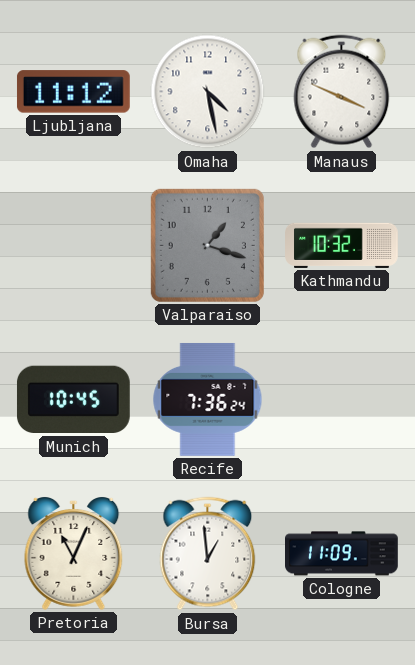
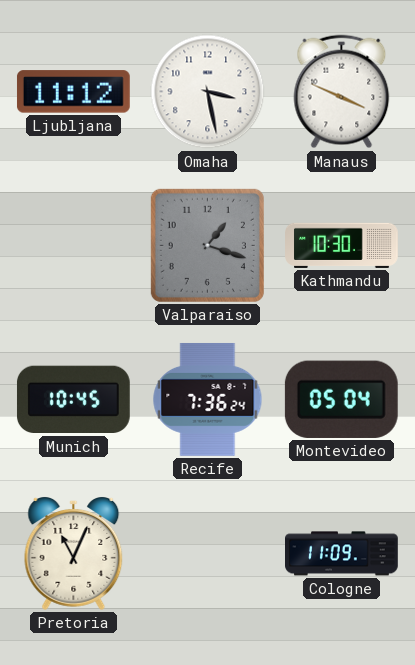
Omaha: 4:28 -> 3:28 (208, 92)
Kathmandu: 10:32 -> 10:30 (342, 245)
Montevideo: none -> 05:04 (341, 399)
Bursa: 12:59 -> none (208, 554)
